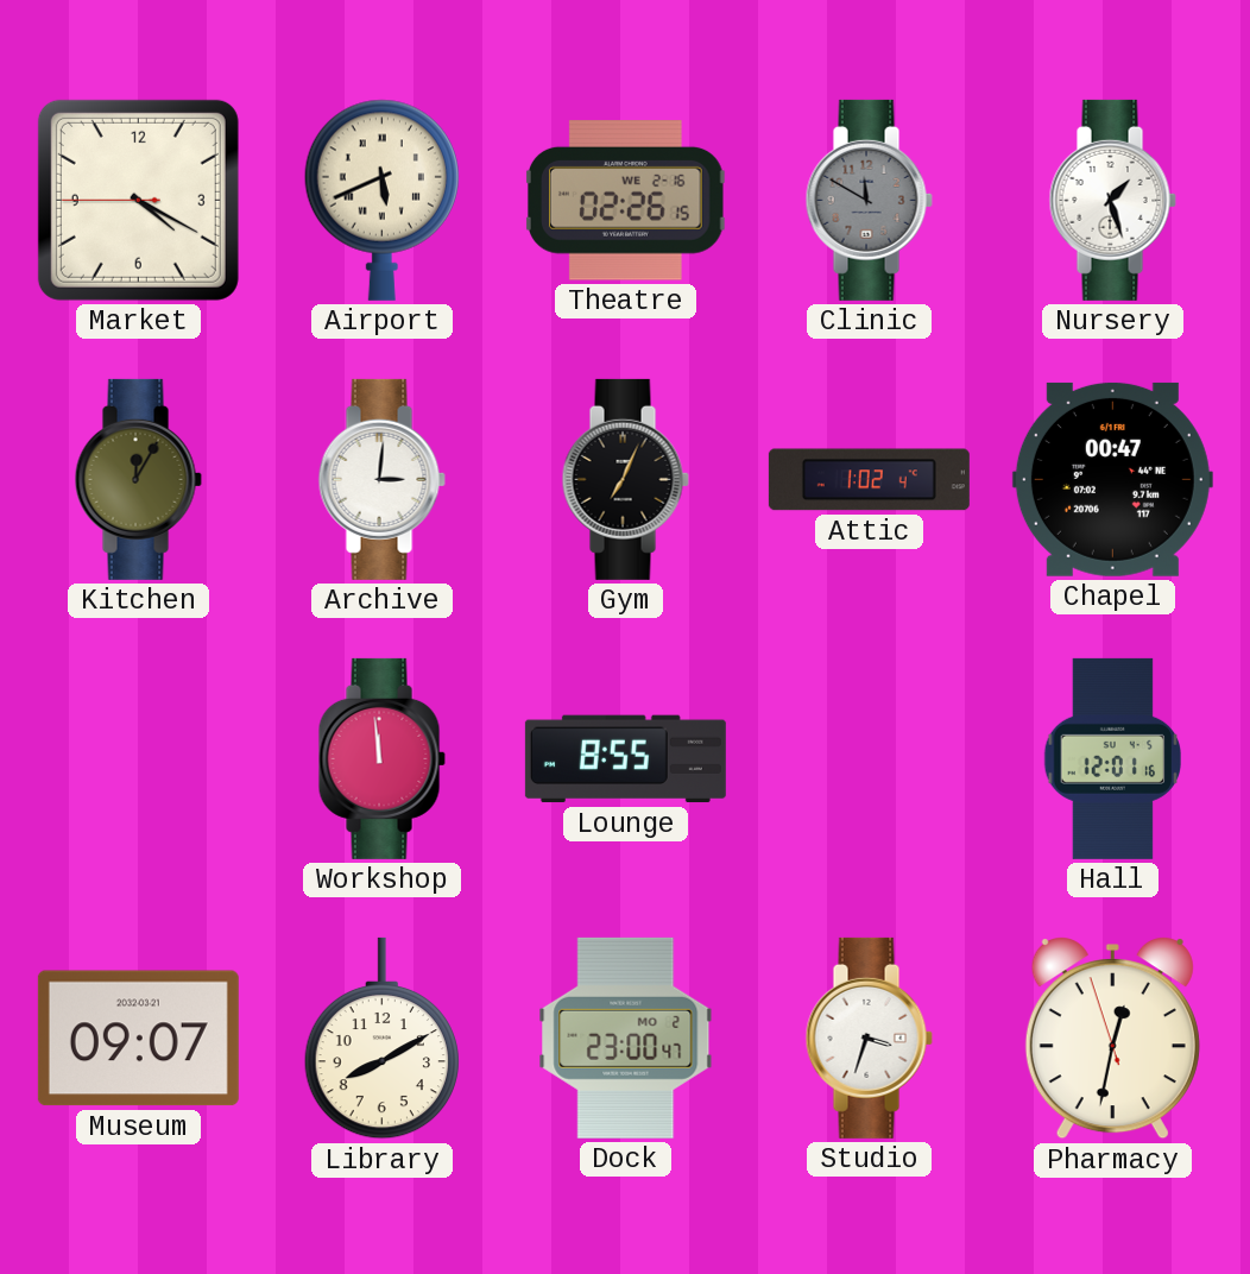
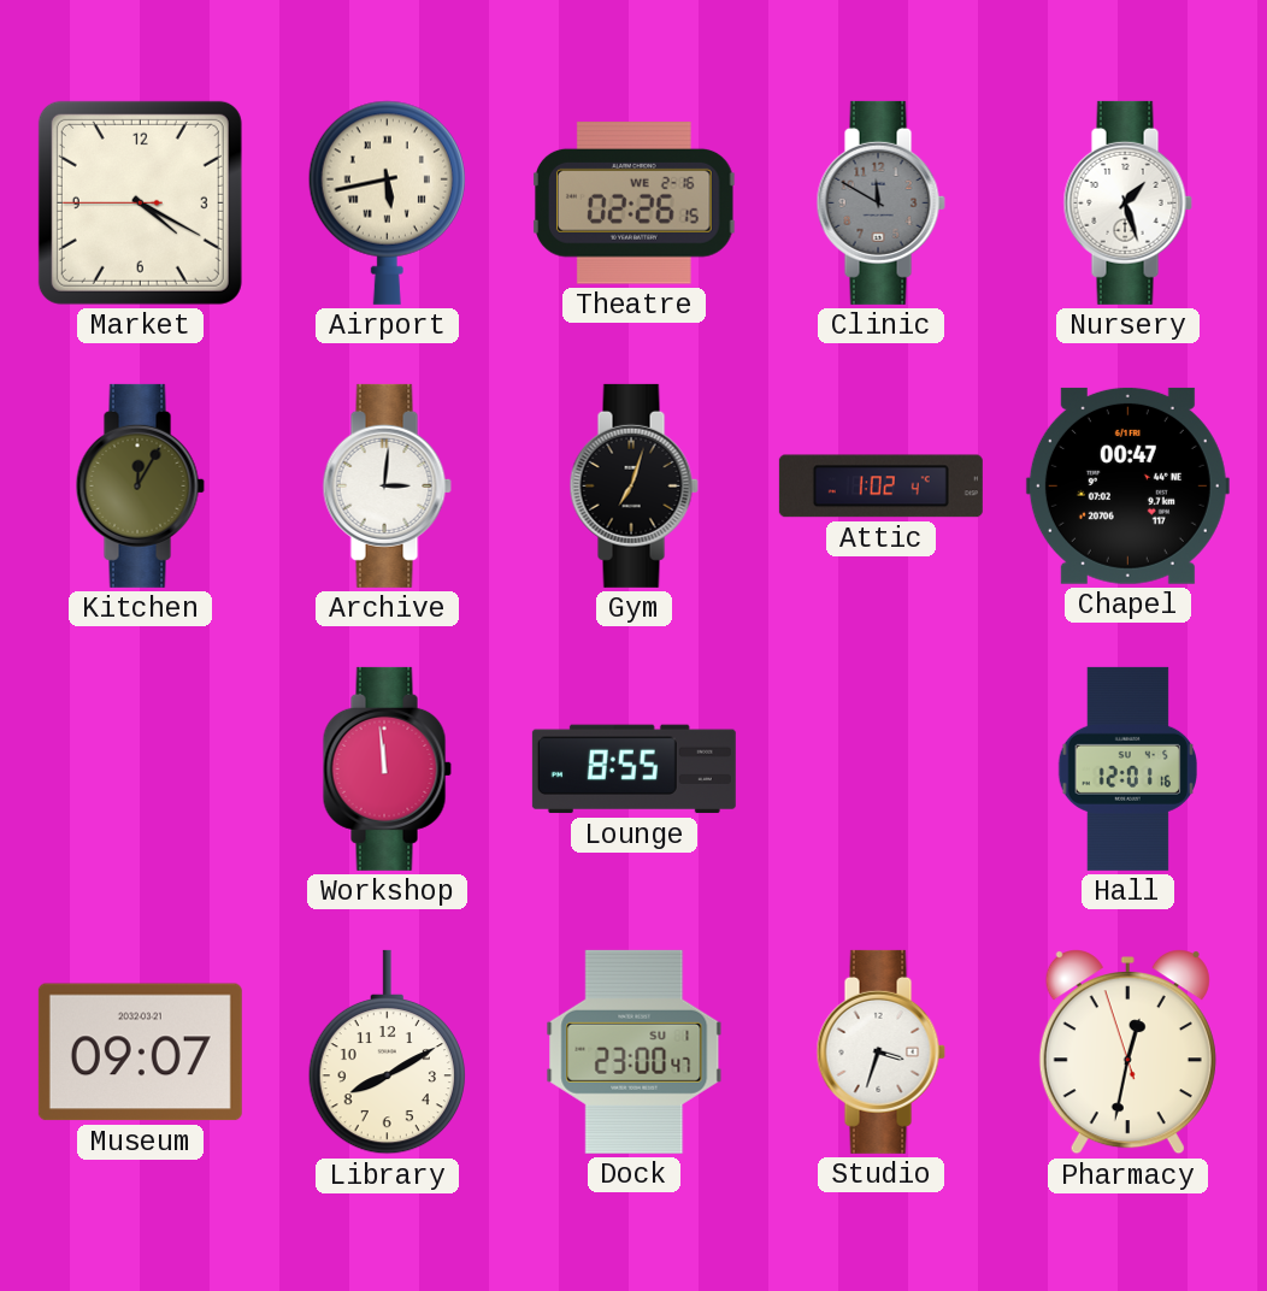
Airport: 5:41 -> 5:43 (387, 202)
Gym: 7:04 -> 7:03 (633, 485)
Dock date: MO 2 -> SU 1 (635, 1051)
